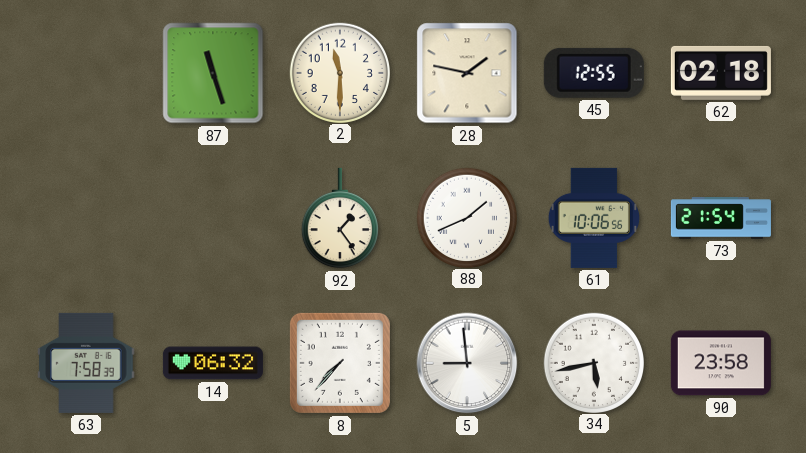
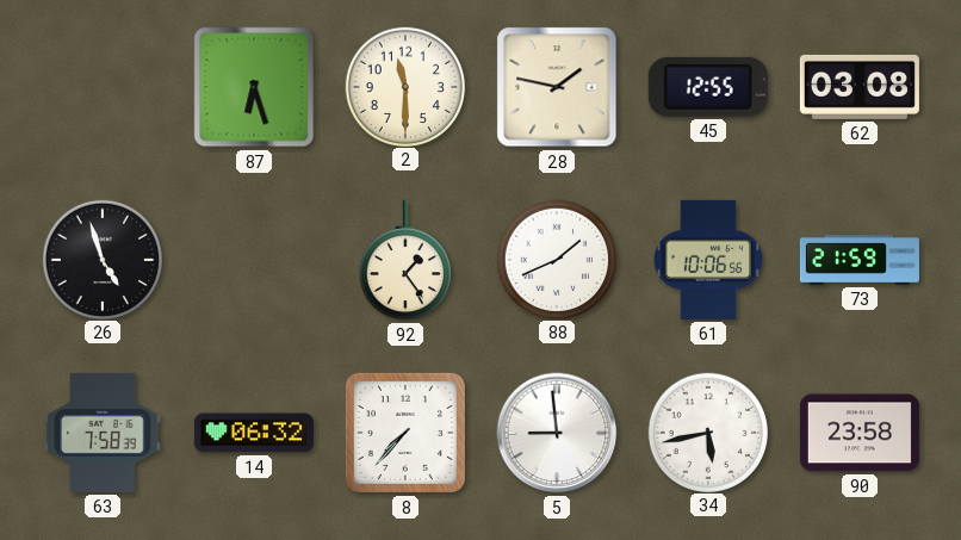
87: 11:27 -> 6:27 (254, 87)
62: 02:18 -> 03:08 (860, 87)
26: none -> 4:57 (101, 259)
73: 21:54 -> 21:59 (860, 260)
